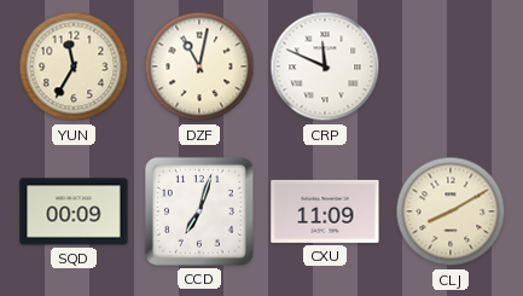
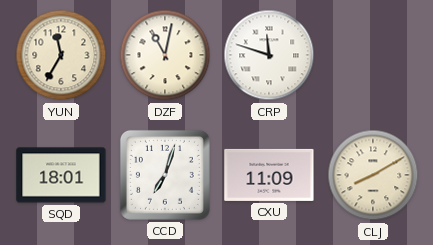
CRP: 11:49 -> 11:48 (269, 55)
SQD: 00:09 -> 18:01 (61, 175)
